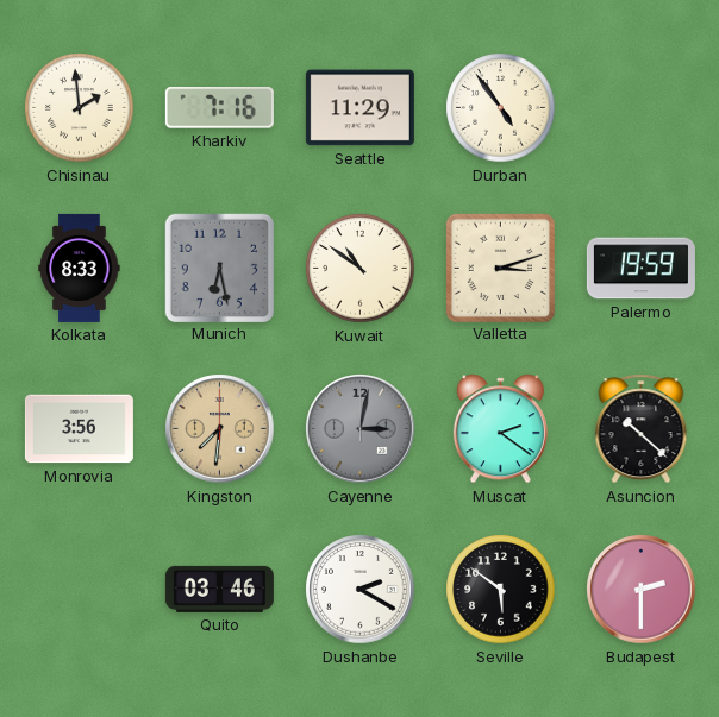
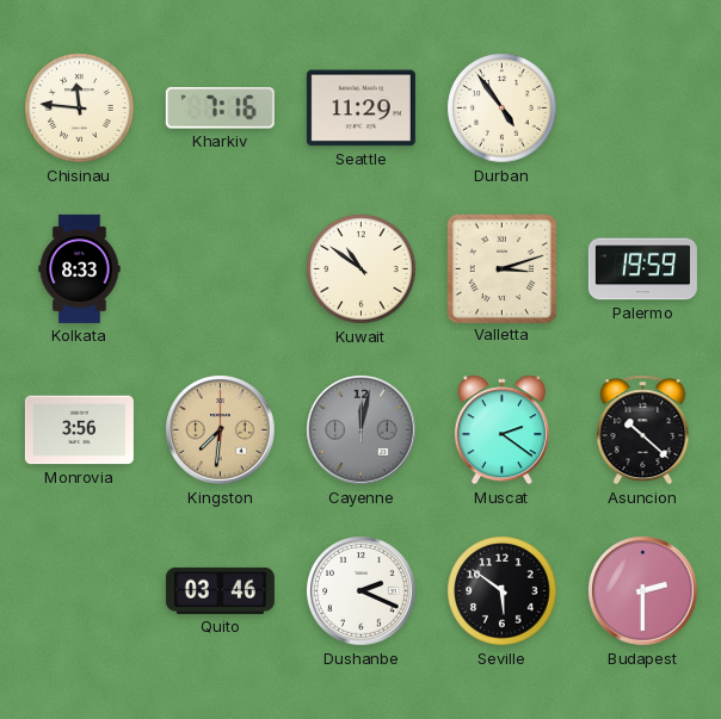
Chisinau: 1:59 -> 11:46 (80, 109)
Munich: 6:28 -> none (219, 268)
Cayenne: 3:02 -> 12:02 (362, 430)
Dushanbe: 2:20 -> 2:19 (362, 591)
